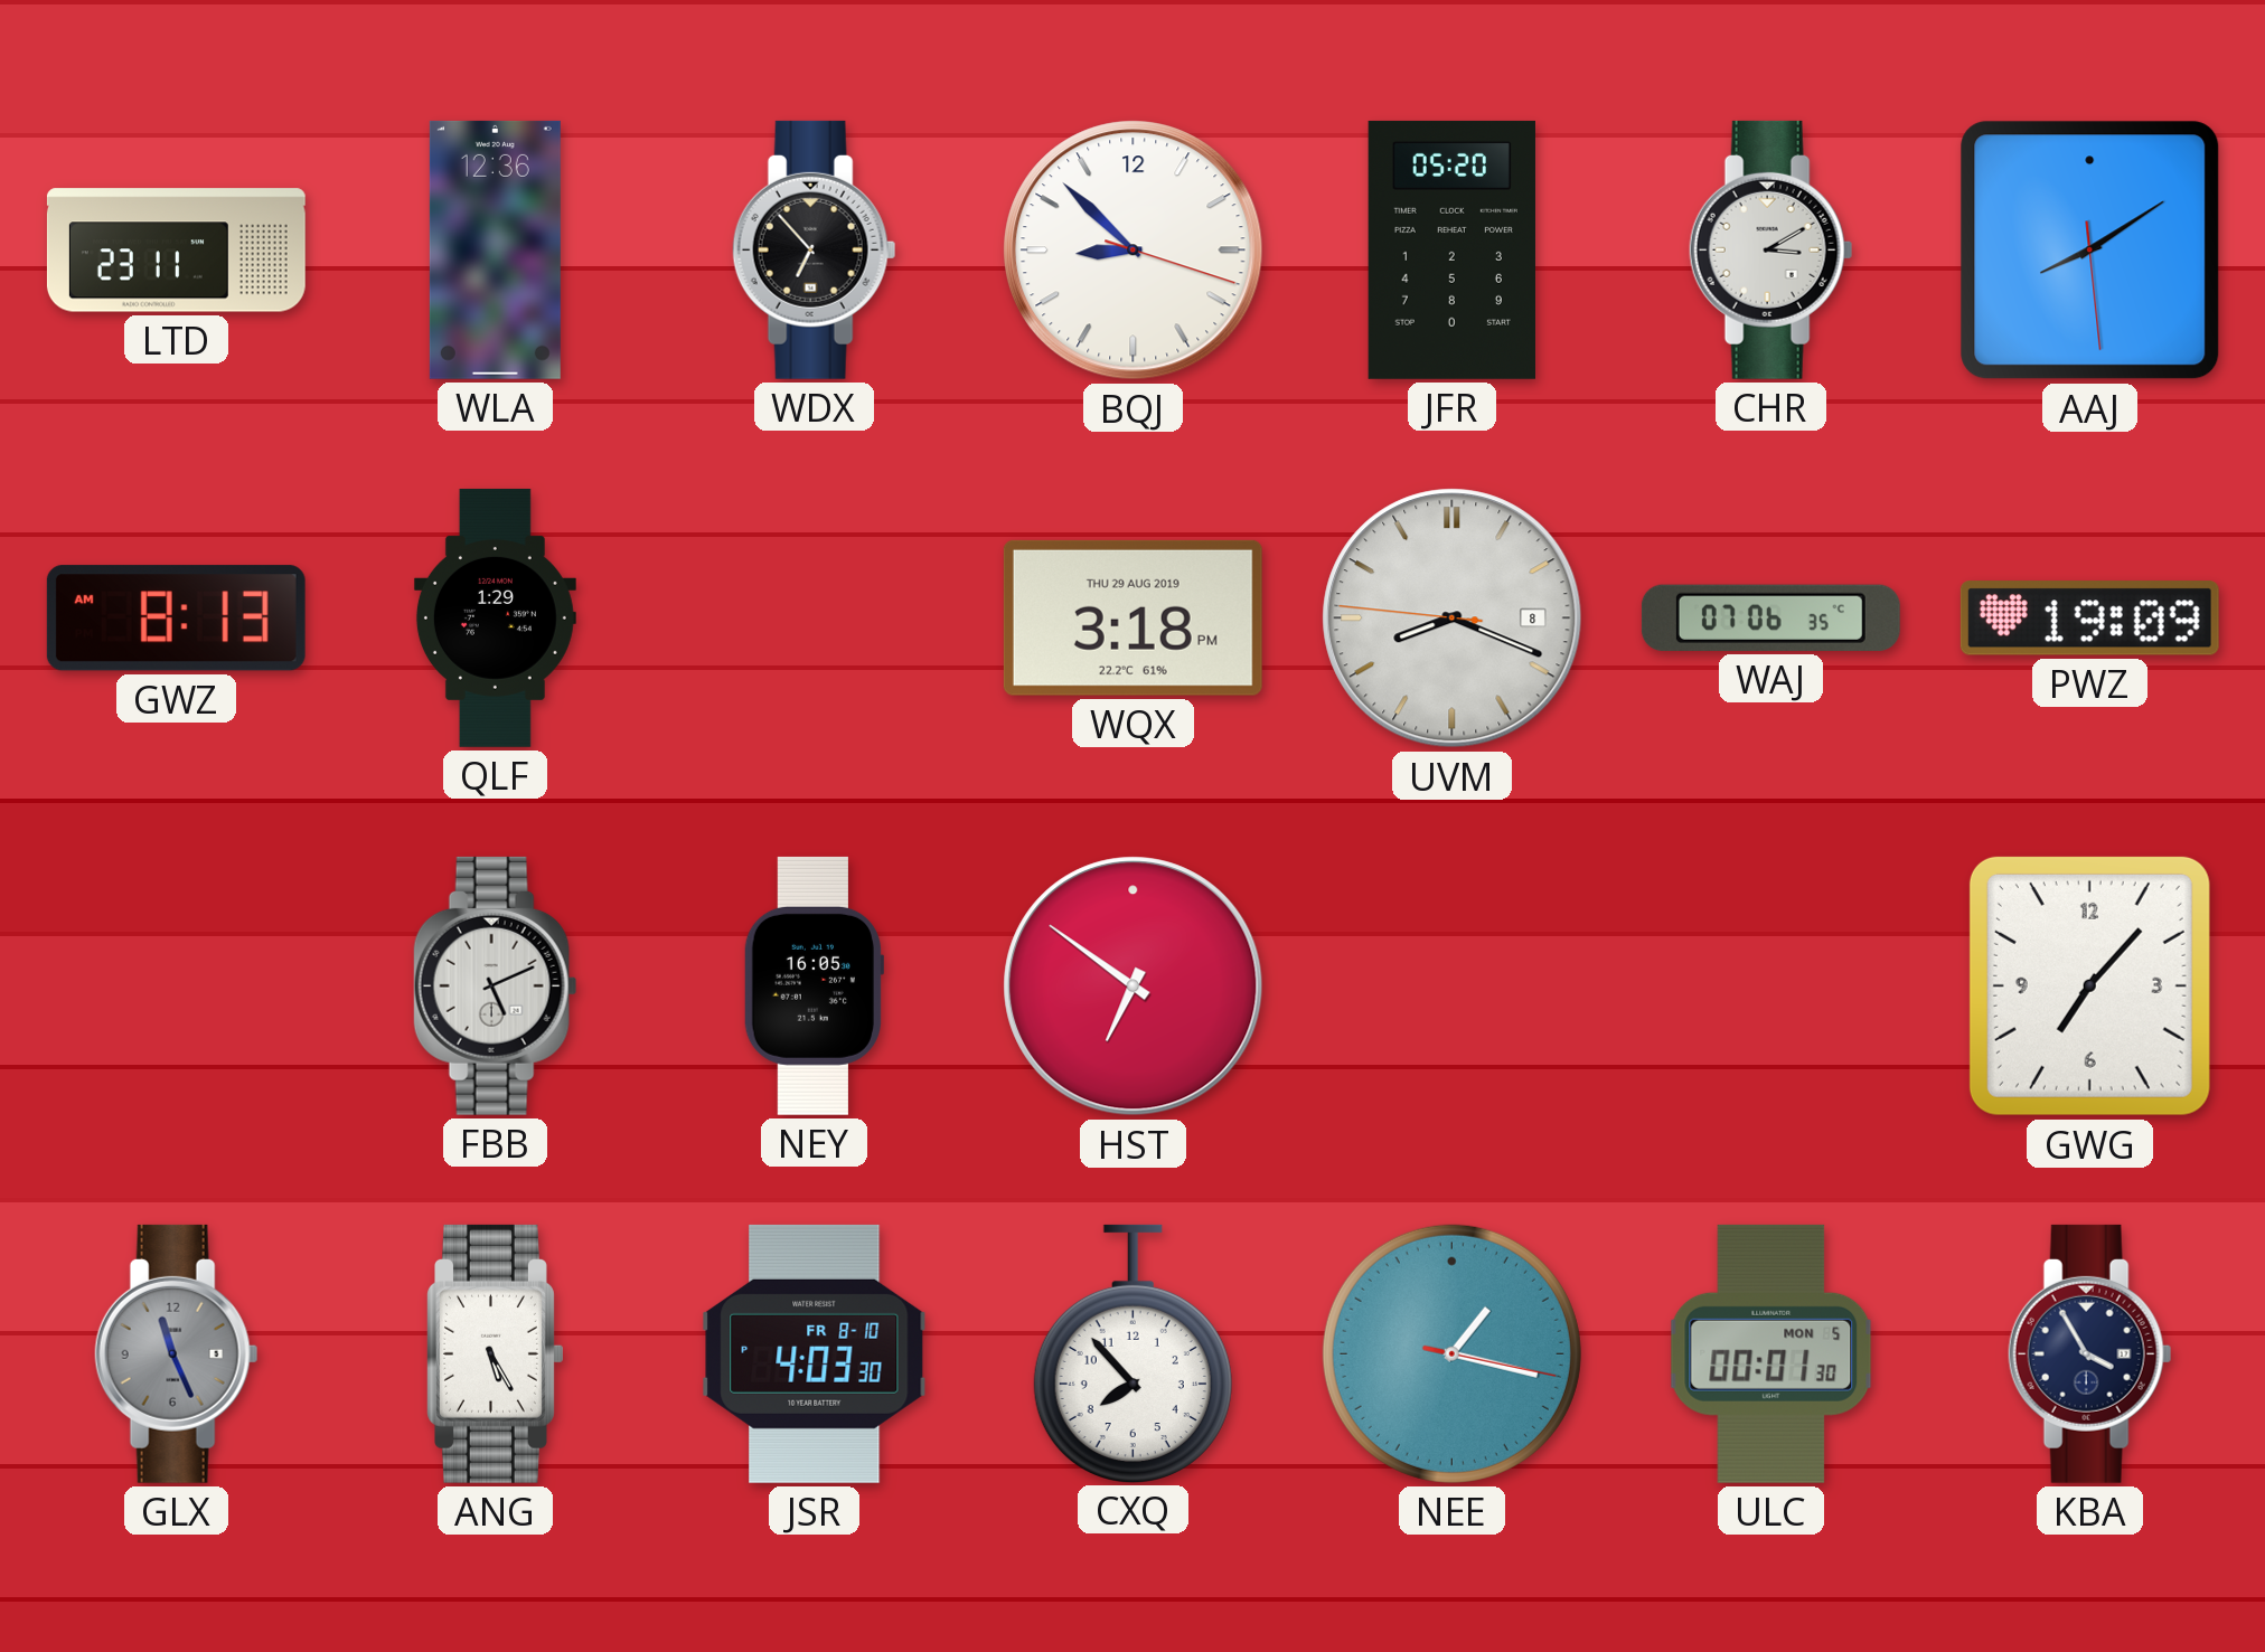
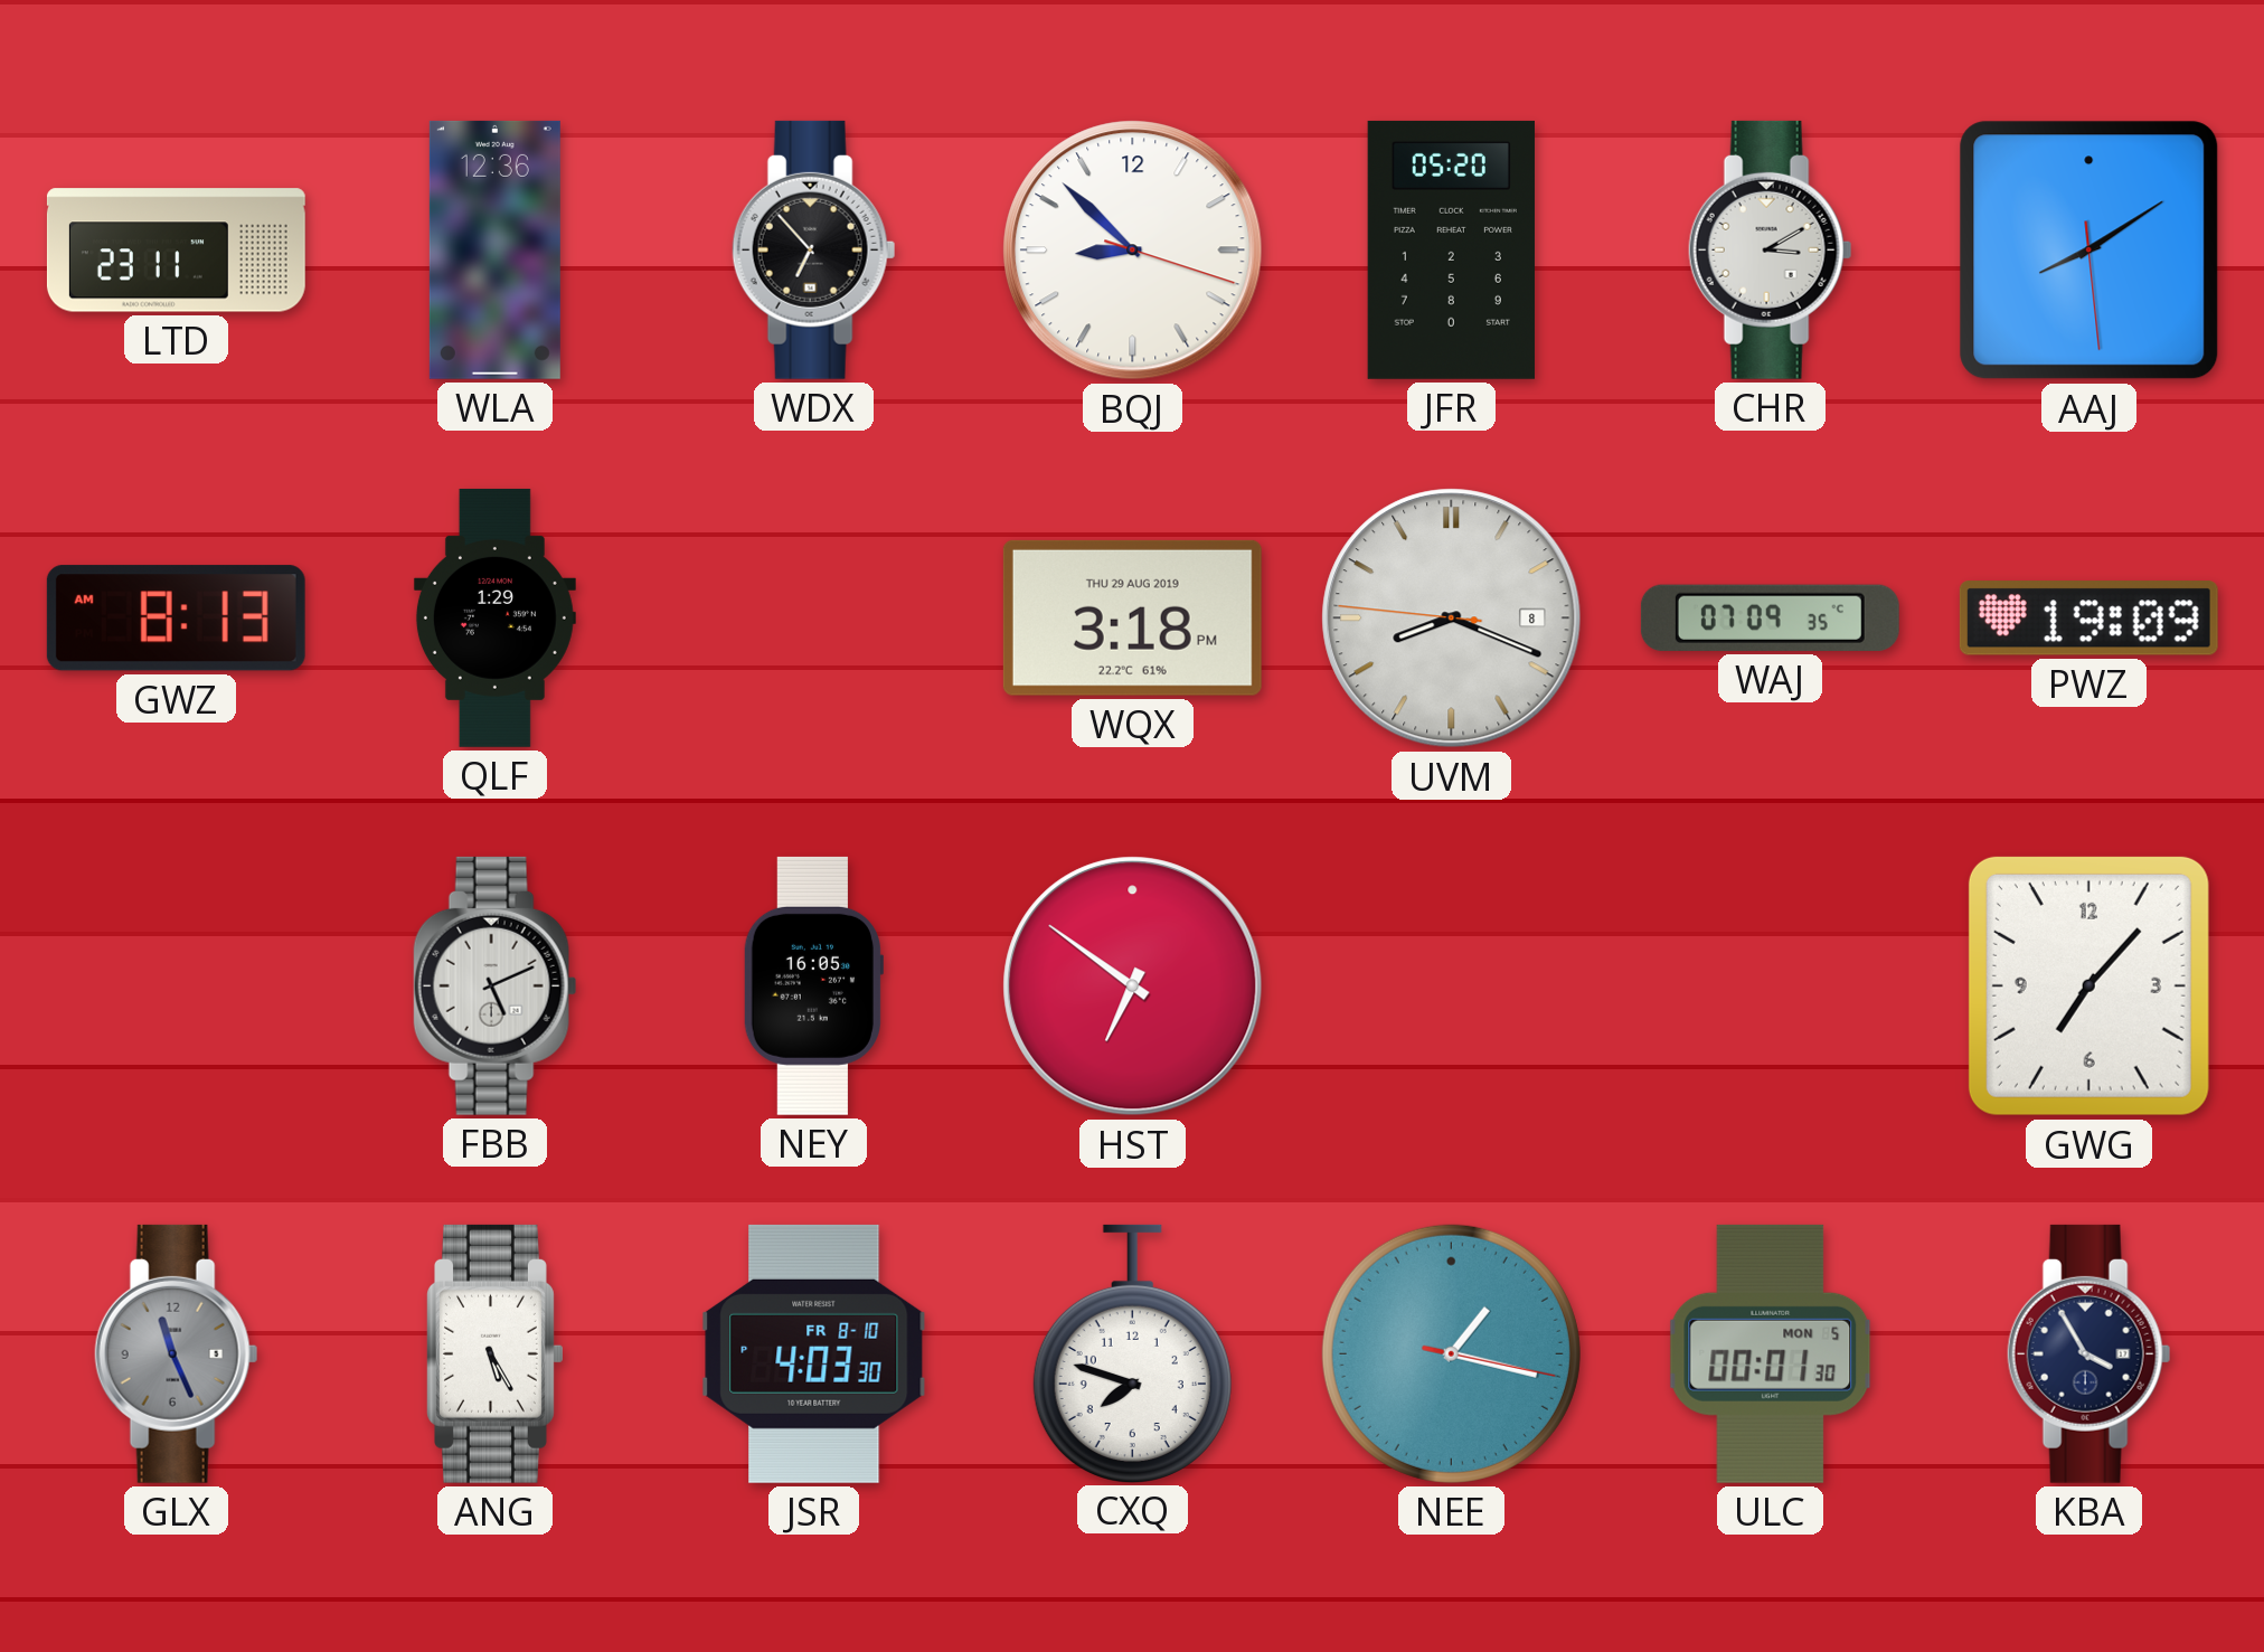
WAJ: 07:06 -> 07:09 (1770, 617)
CXQ: 7:53 -> 7:48 (1132, 1353)
